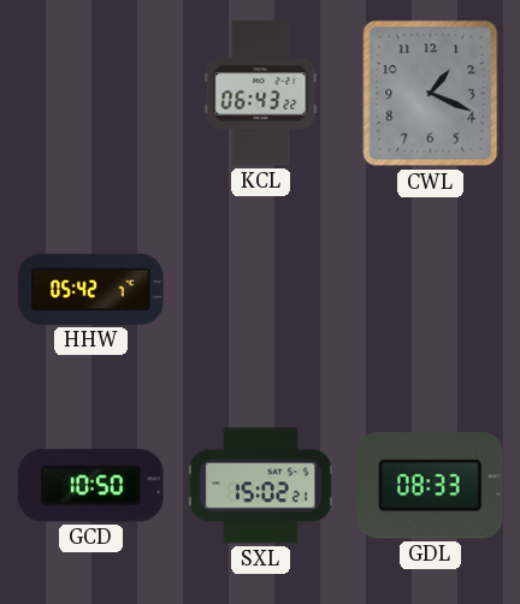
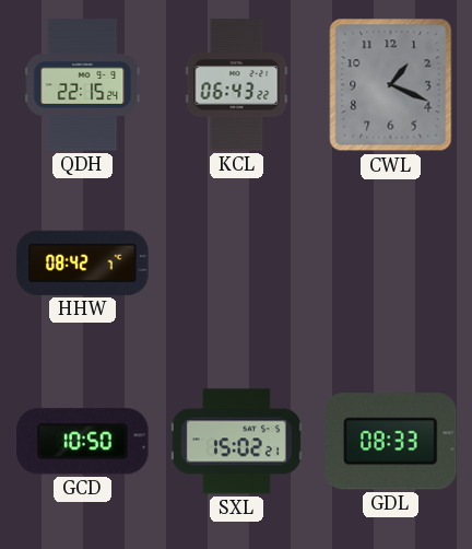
QDH: none -> 22:15 (83, 85)
HHW: 05:42 -> 08:42 (83, 262)
